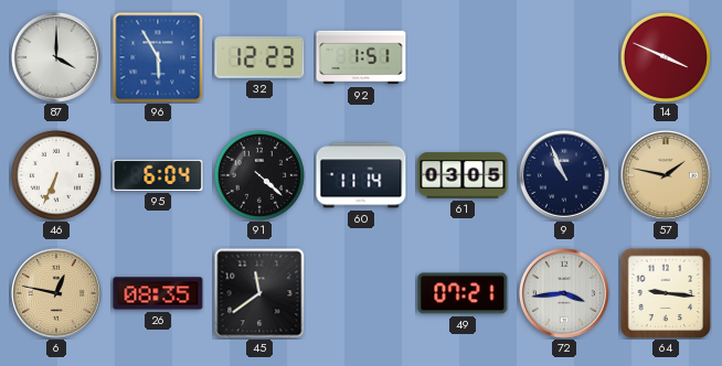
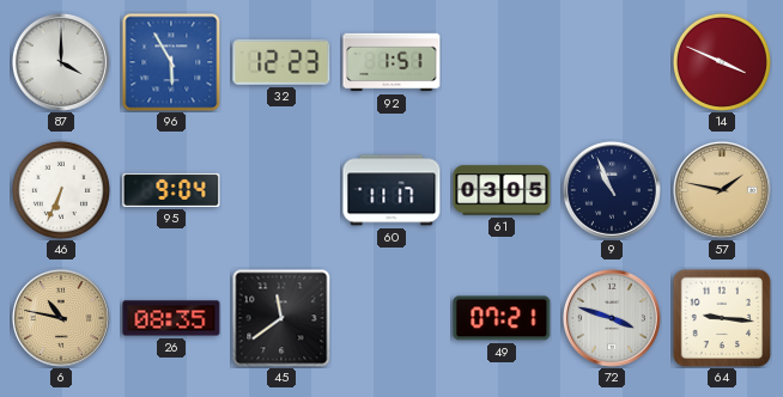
95: 6:04 -> 9:04 (171, 190)
91: 4:22 -> none (259, 175)
60: 11:14 -> 11:17 (391, 190)
6: 12:47 -> 10:47 (61, 318)
72: 3:44 -> 3:48 (612, 318)
